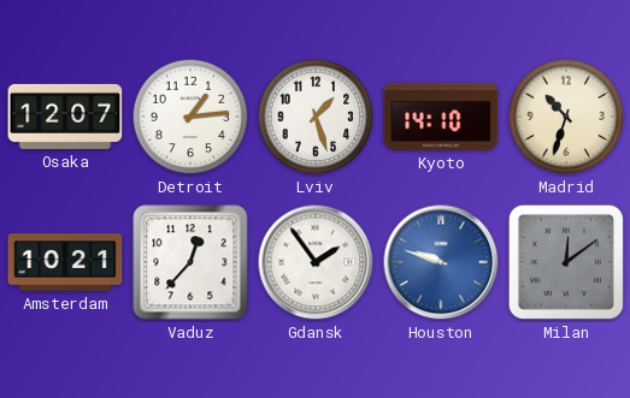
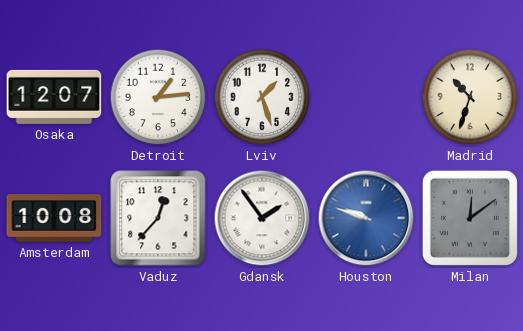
Kyoto: 14:10 -> none (441, 117)
Amsterdam: 10:21 -> 10:08 (54, 218)
